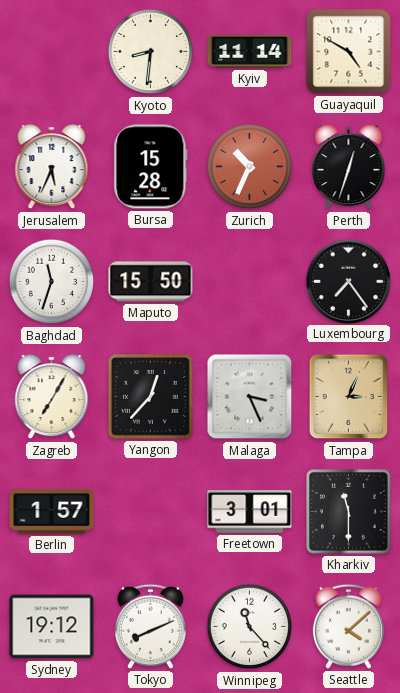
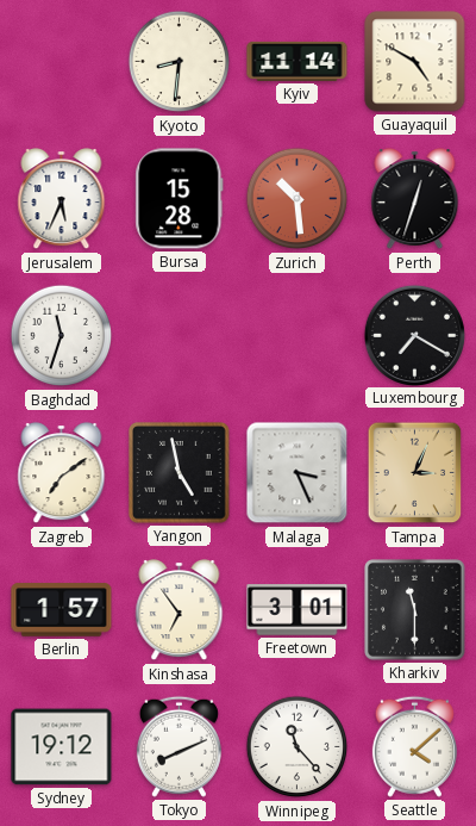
Zurich: 10:34 -> 10:29 (297, 199)
Maputo: 15:50 -> none (151, 282)
Luxembourg: 7:24 -> 7:20 (414, 335)
Zagreb: 7:05 -> 7:09 (62, 473)
Yangon: 12:37 -> 4:58 (180, 473)
Kinshasa: none -> 6:54 (180, 610)
